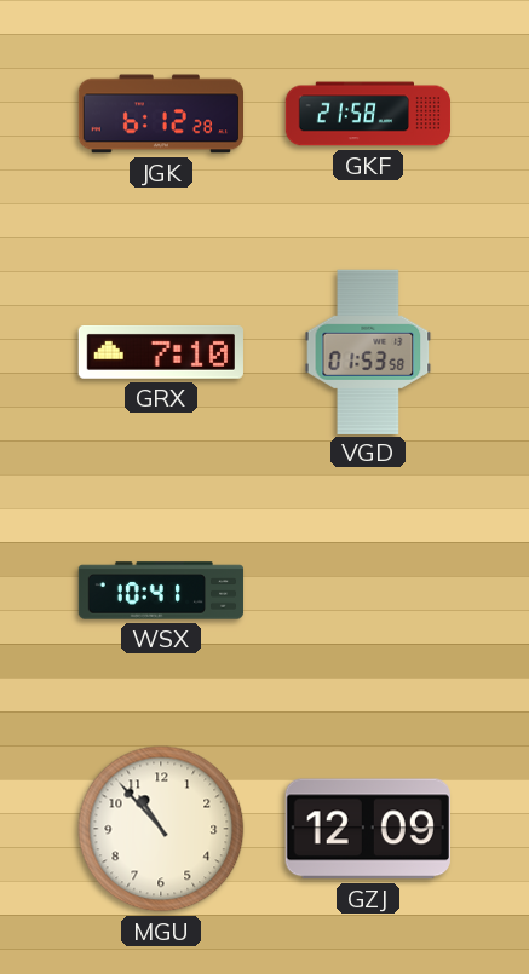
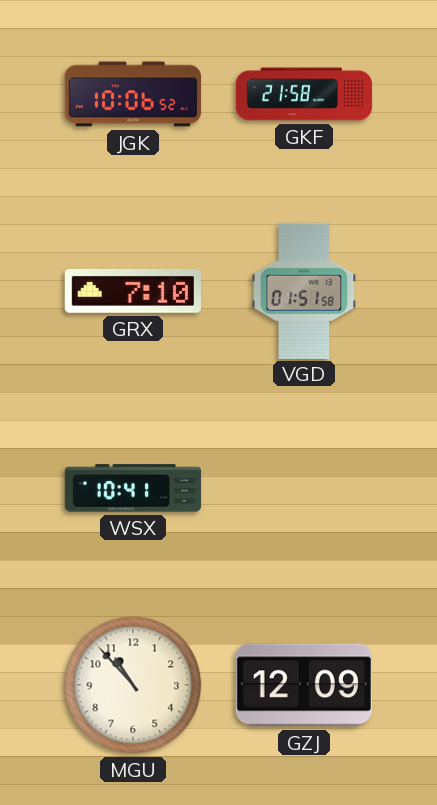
JGK: 6:12 -> 10:06 (133, 94)
VGD: 01:53 -> 01:51 (304, 290)
